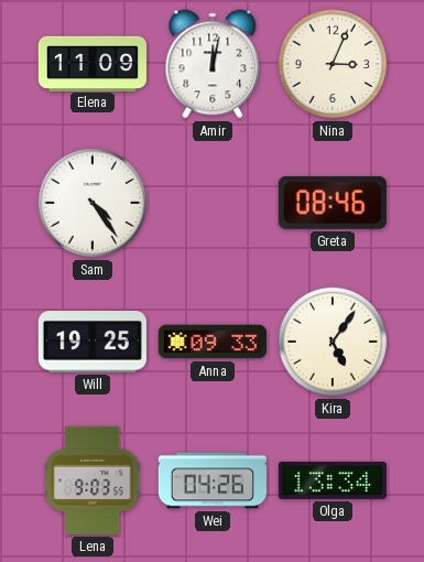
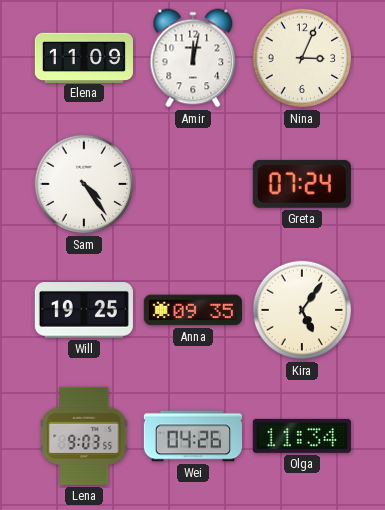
Greta: 08:46 -> 07:24 (302, 184)
Anna: 09:33 -> 09:35 (193, 310)
Olga: 13:34 -> 11:34 (302, 436)
